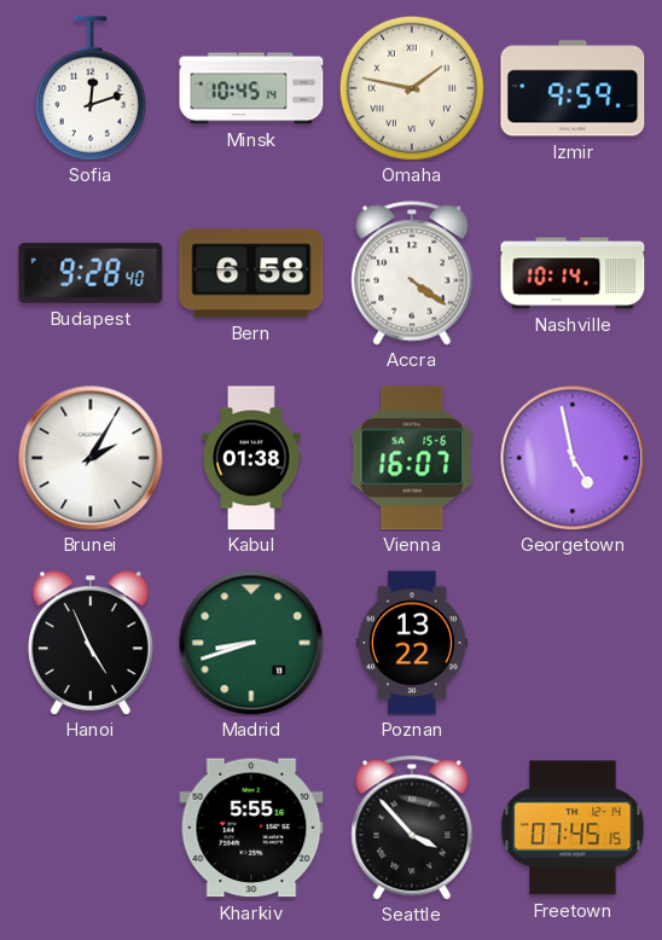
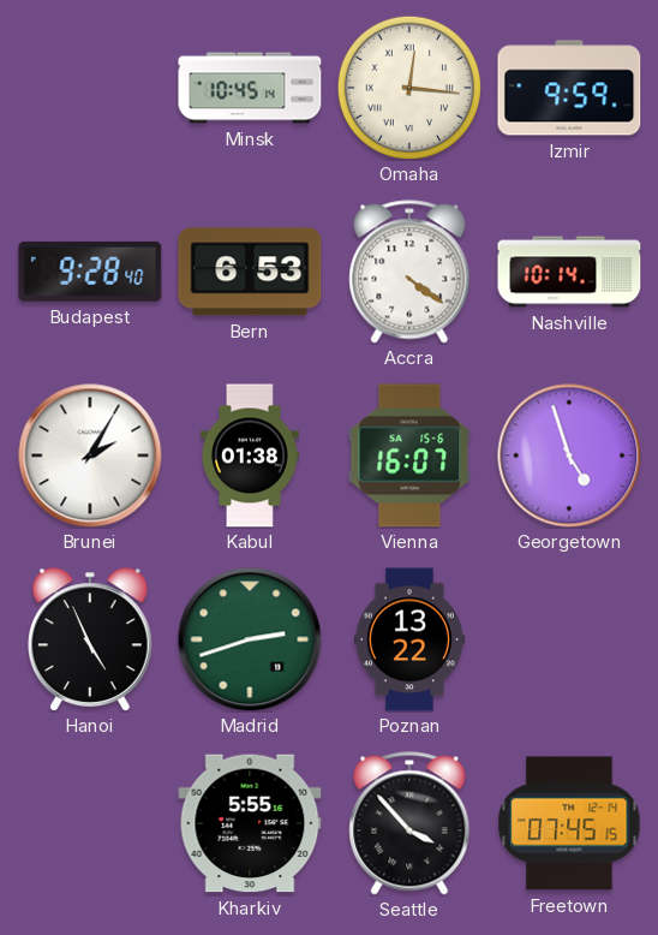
Sofia: 12:12 -> none (91, 88)
Omaha: 1:47 -> 12:16 (409, 88)
Bern: 6:58 -> 6:53 (250, 272)
Georgetown: 4:58 -> 4:57 (569, 455)
Madrid: 8:42 -> 2:42 (250, 639)
